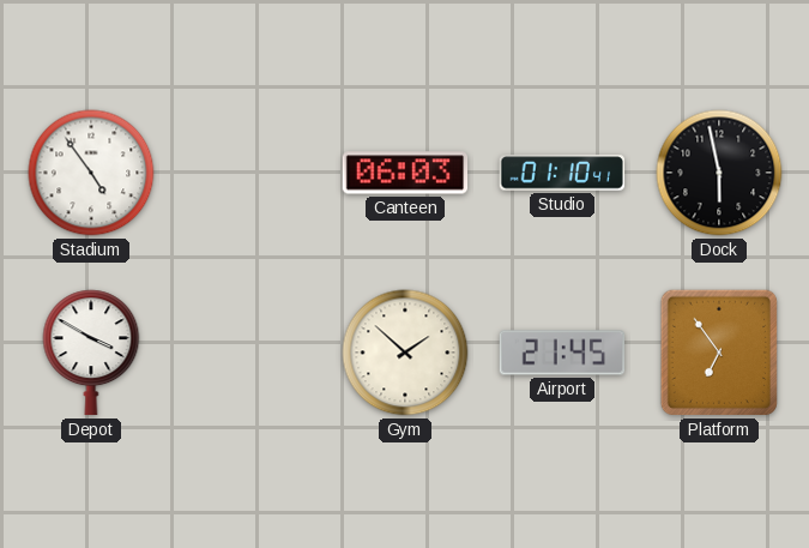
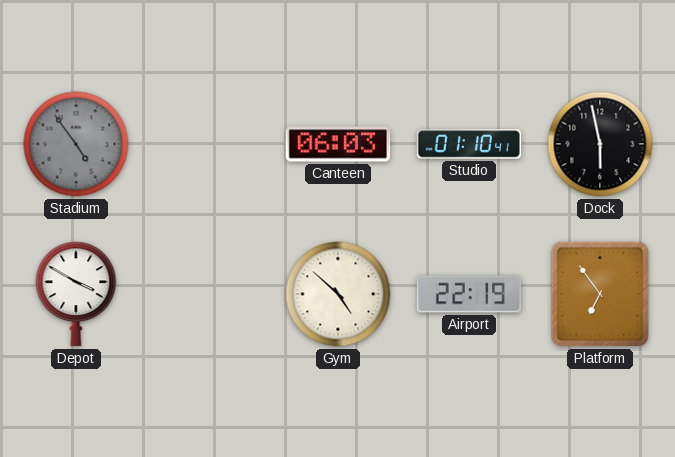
Stadium dial: white -> grey (76, 144)
Gym: 1:52 -> 4:52 (338, 294)
Airport: 21:45 -> 22:19 (469, 294)
